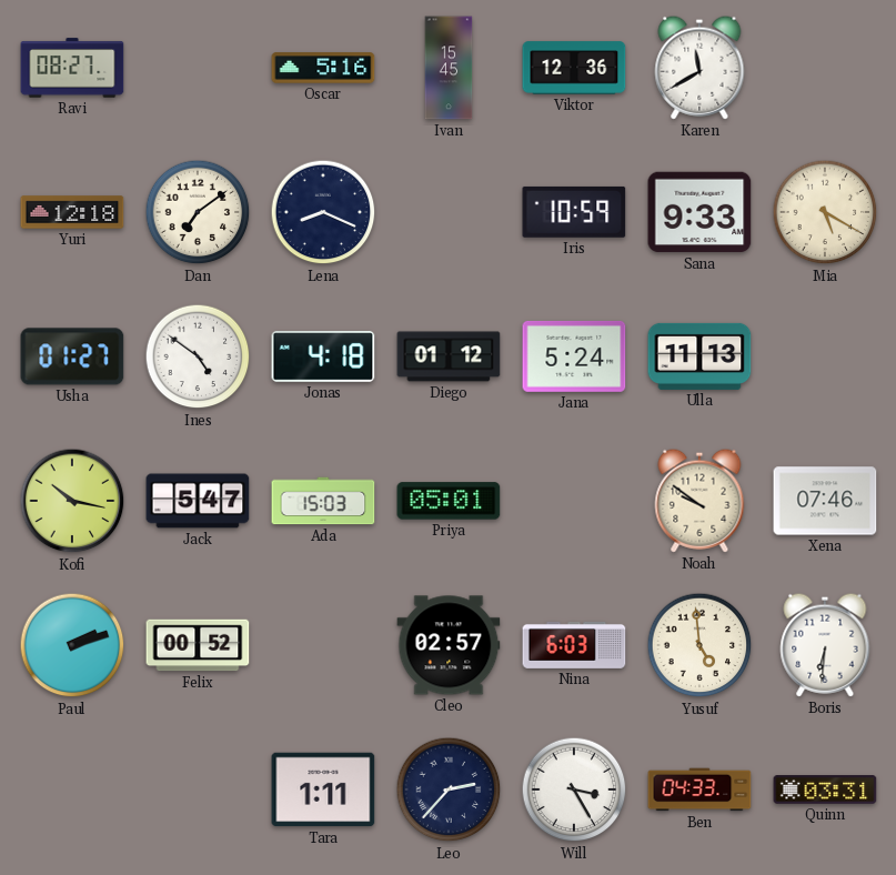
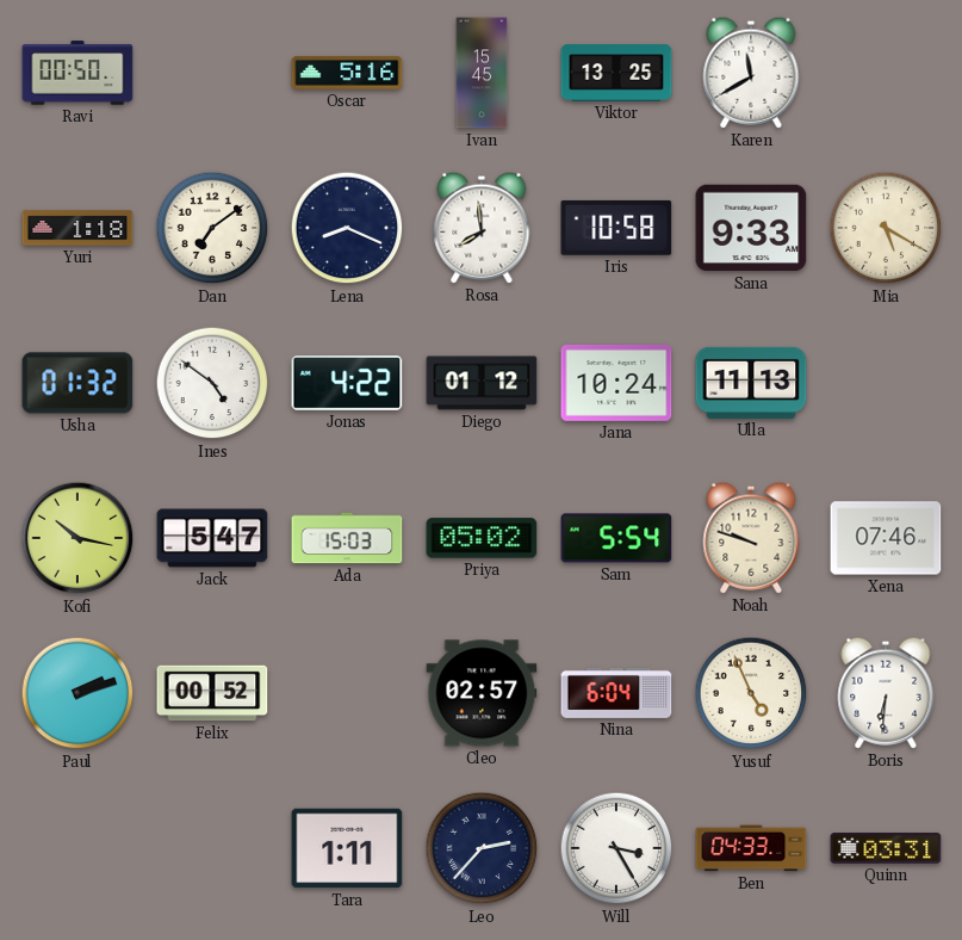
Ravi: 08:27 -> 00:50 (77, 73)
Viktor: 12:36 -> 13:25 (616, 73)
Yuri: 12:18 -> 1:18 (77, 228)
Rosa: none -> 7:59 (482, 228)
Iris: 10:59 -> 10:58 (616, 228)
Usha: 01:27 -> 01:32 (77, 383)
Jonas: 4:18 -> 4:22 (347, 383)
Jana: 5:24 -> 10:24 (616, 383)
Priya: 05:01 -> 05:02 (482, 538)
Sam: none -> 5:54 (616, 538)
Noah: 9:51 -> 9:48 (751, 538)
Nina: 6:03 -> 6:04 (616, 693)
Yusuf: 4:59 -> 4:56 (751, 693)
